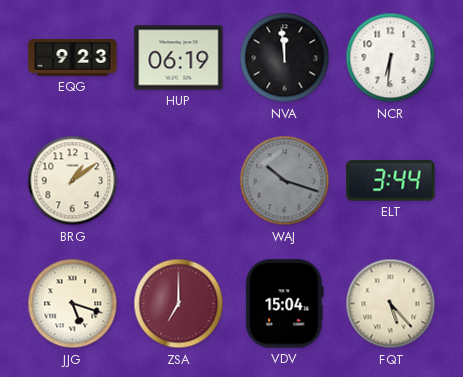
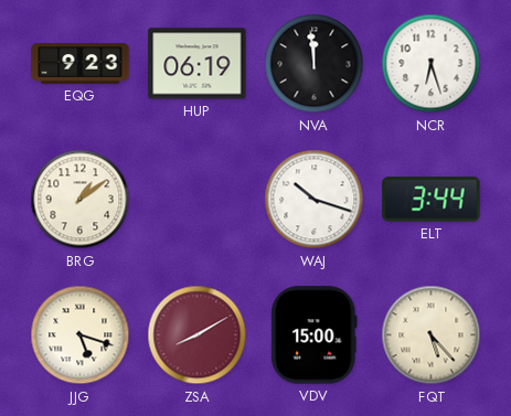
NCR: 6:31 -> 6:27 (432, 64)
WAJ dial: grey -> white (315, 200)
ZSA: 7:00 -> 8:10 (198, 335)
VDV: 15:04 -> 15:00 (315, 335)
